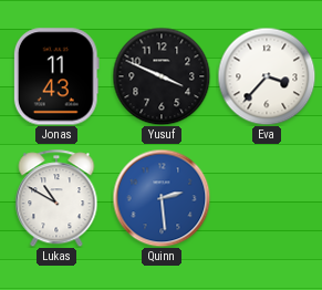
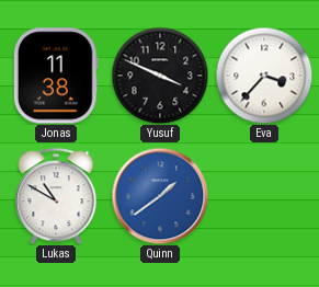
Jonas: 11:43 -> 11:38 (56, 76)
Quinn: 2:29 -> 1:39 (160, 196)
